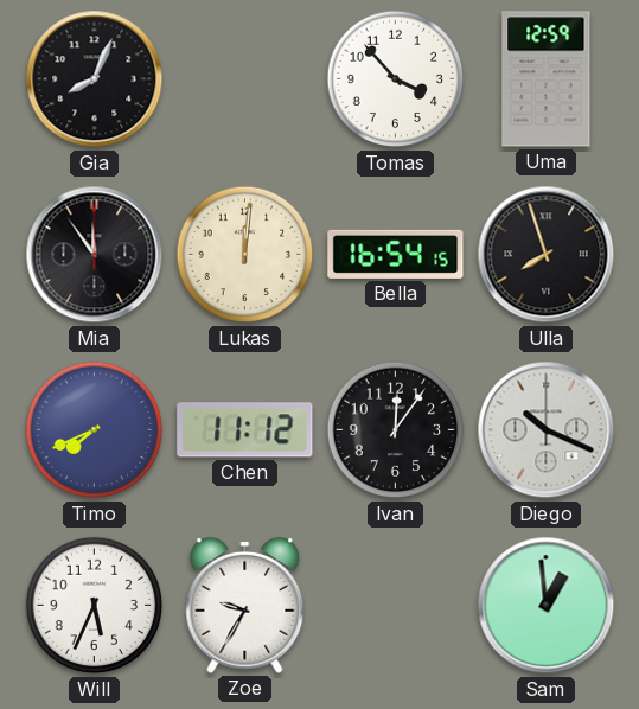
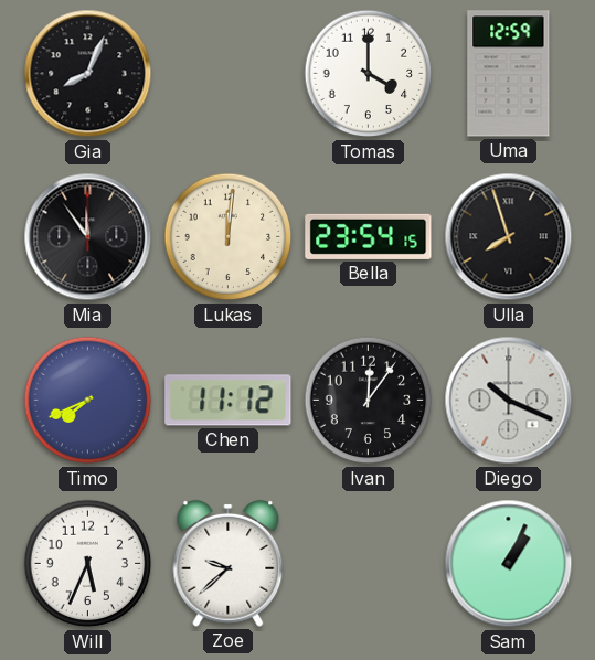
Tomas: 3:53 -> 4:00 (369, 74)
Bella: 16:54 -> 23:54 (369, 236)
Zoe: 9:35 -> 9:38 (229, 563)
Sam: 12:59 -> 1:04 (509, 564)
